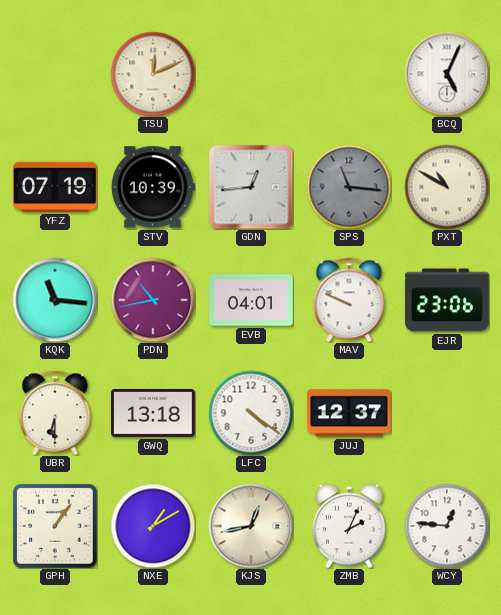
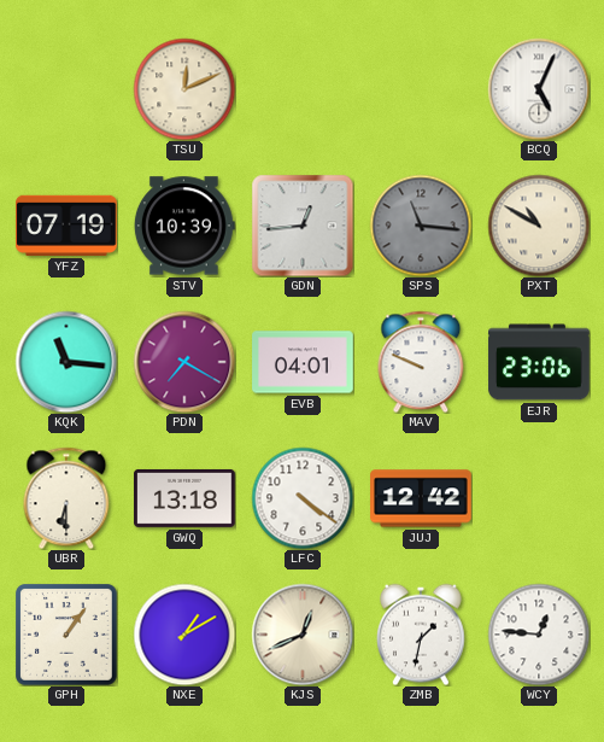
PDN: 10:43 -> 7:20 (184, 362)
JUJ: 12:37 -> 12:42 (421, 498)
KJS: 12:43 -> 12:41 (303, 635)
ZMB: 2:04 -> 1:32 (422, 635)
